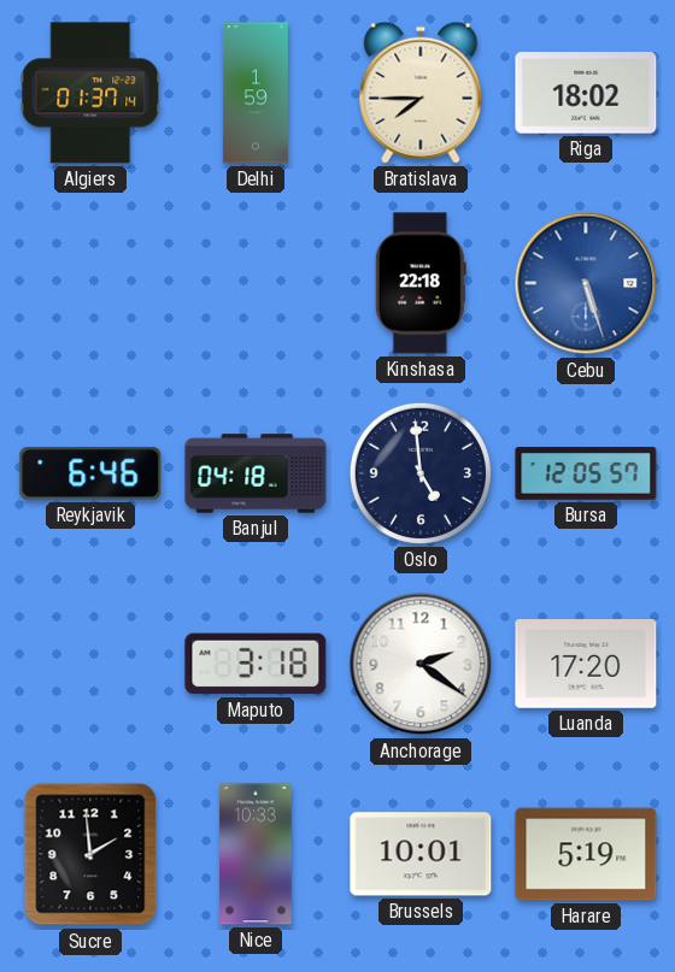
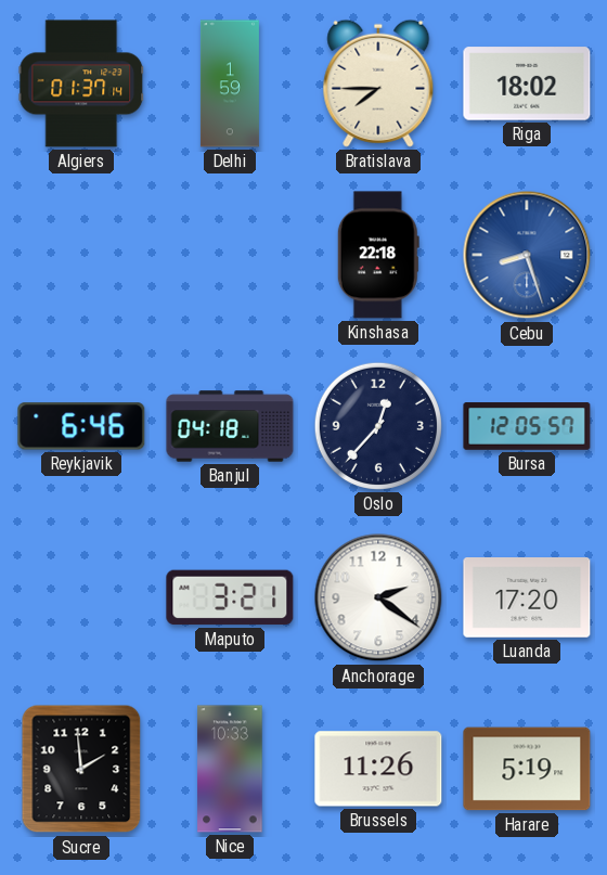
Cebu: 5:27 -> 8:27 (527, 255)
Oslo: 4:59 -> 12:37 (378, 426)
Maputo: 3:18 -> 3:21 (230, 597)
Brussels: 10:01 -> 11:26 (378, 769)
